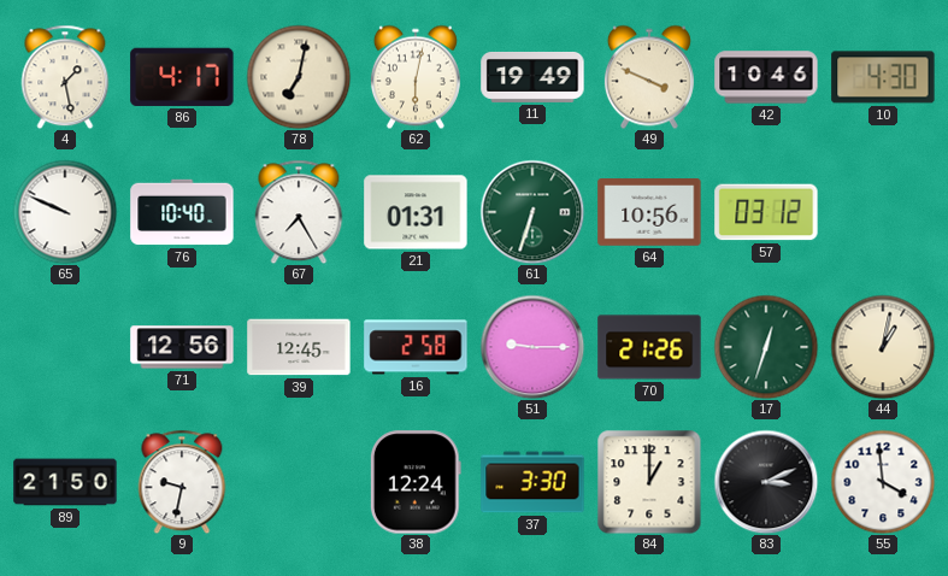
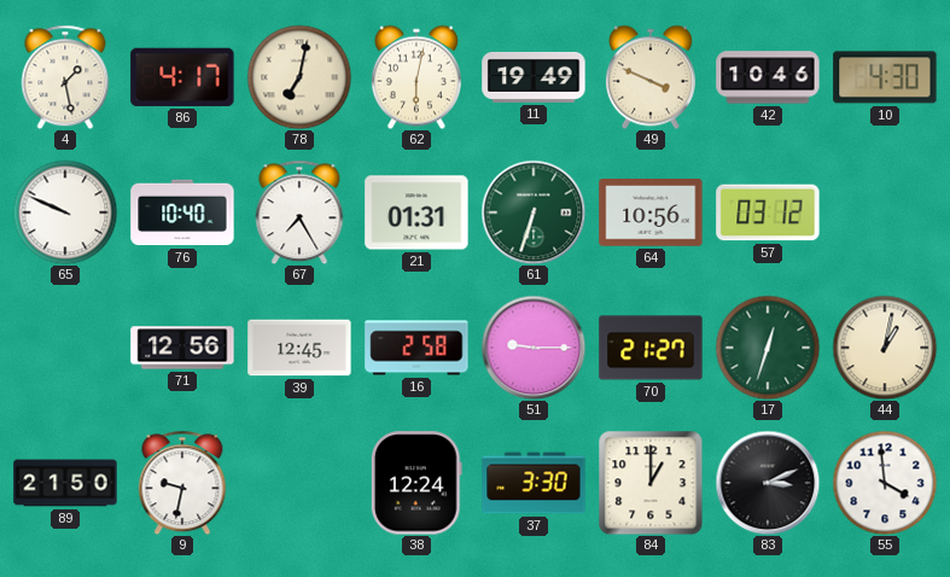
70: 21:26 -> 21:27 (651, 348)
